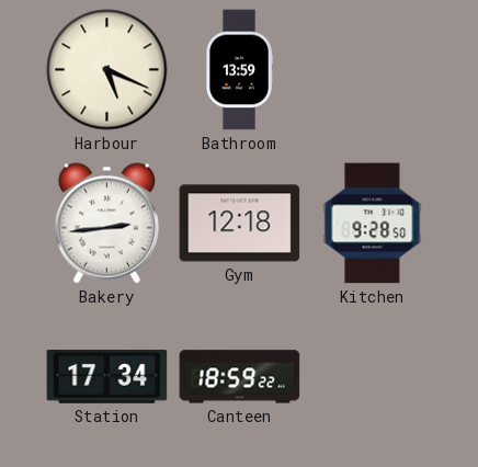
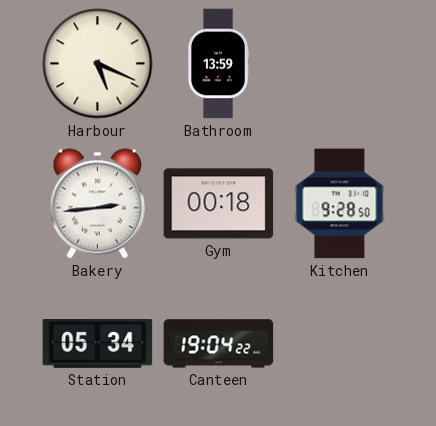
Gym: 12:18 -> 00:18 (219, 204)
Station: 17:34 -> 05:34 (98, 344)
Canteen: 18:59 -> 19:04 (219, 344)
